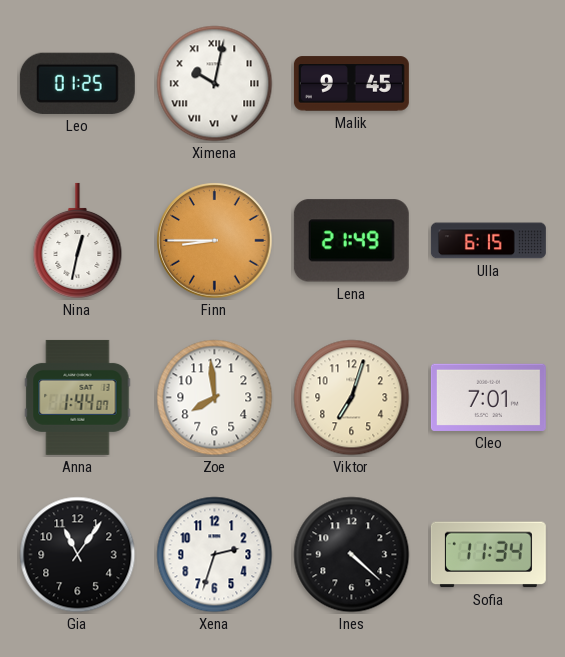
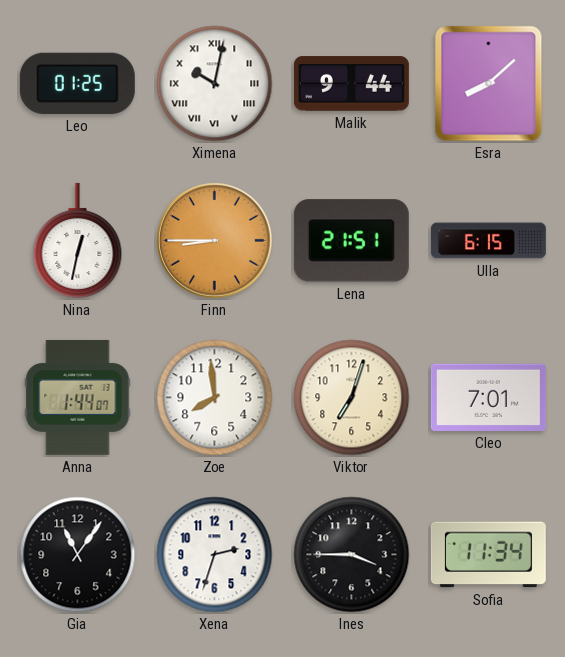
Malik: 9:45 -> 9:44 (351, 84)
Esra: none -> 8:08 (489, 84)
Lena: 21:49 -> 21:51 (351, 241)
Ines: 4:22 -> 3:45 (352, 555)
